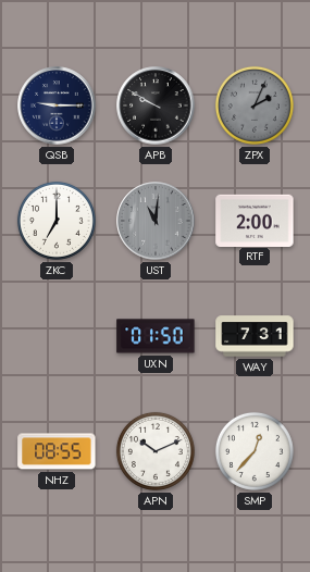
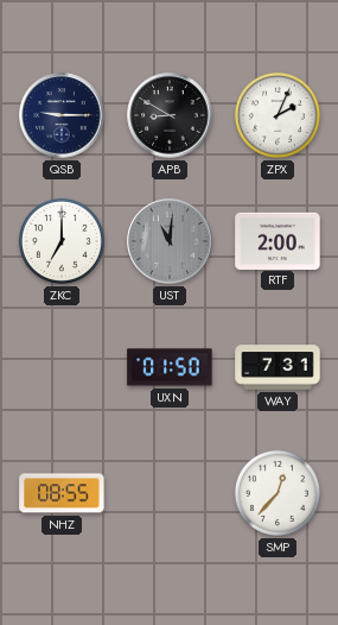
APB: 9:50 -> 8:50 (170, 115)
ZPX dial: grey -> white (278, 115)
APN: 10:11 -> none (156, 451)
